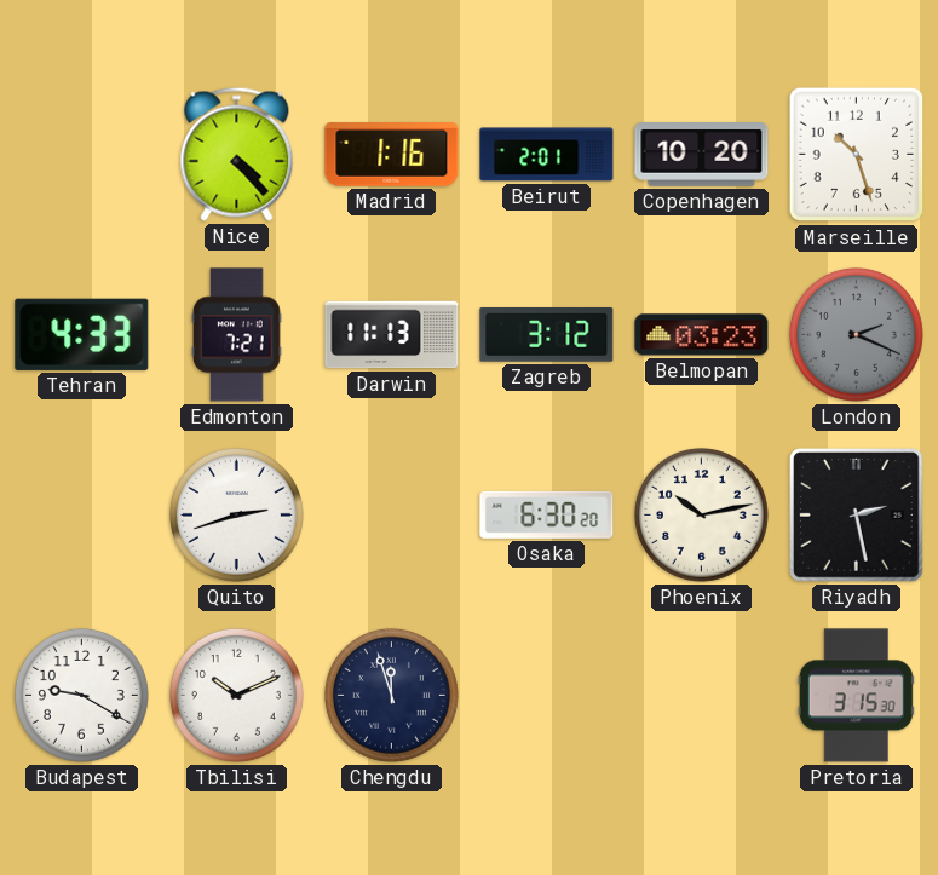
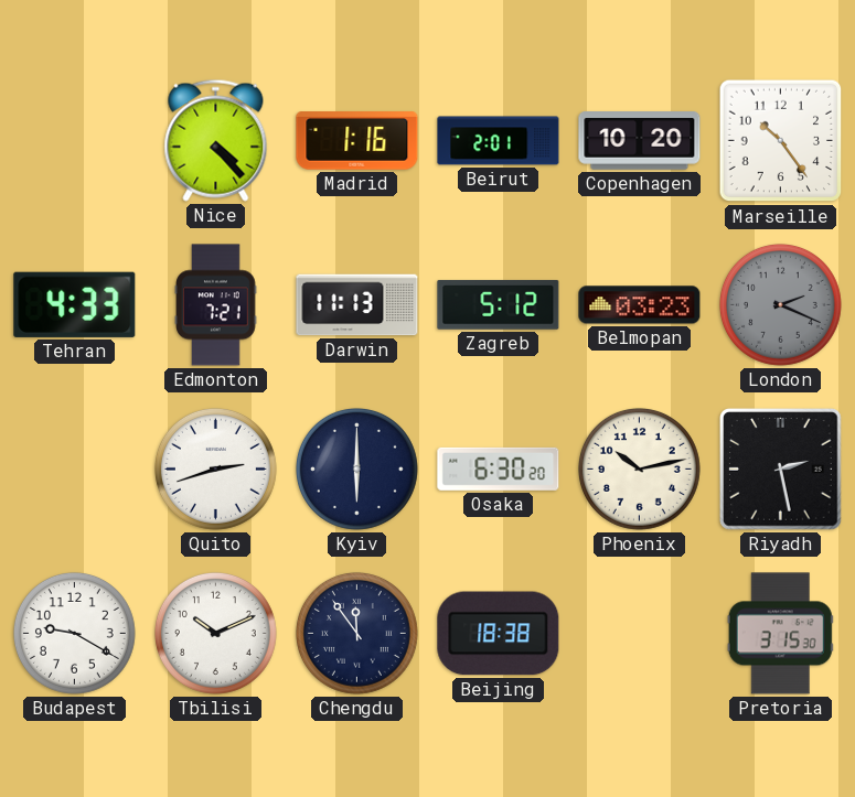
Marseille: 10:27 -> 10:24 (781, 141)
Zagreb: 3:12 -> 5:12 (499, 304)
Kyiv: none -> 6:00 (356, 468)
Chengdu: 11:57 -> 11:54 (356, 633)
Beijing: none -> 18:38 (499, 634)
